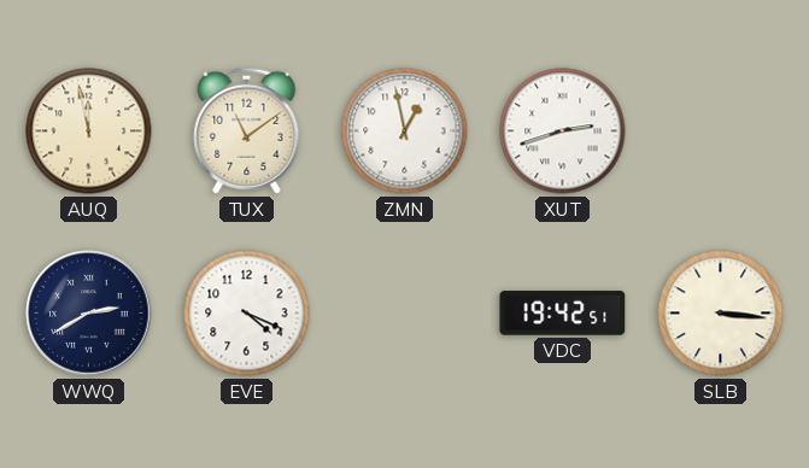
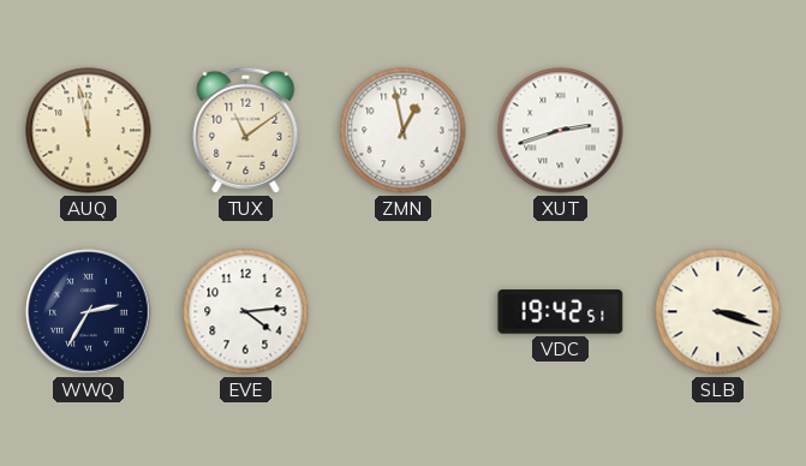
WWQ: 2:40 -> 2:35 (89, 312)
EVE: 4:19 -> 4:14 (246, 312)
SLB: 3:16 -> 3:18 (718, 312)
